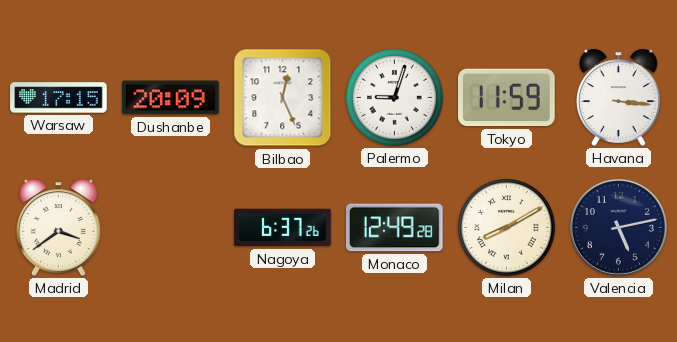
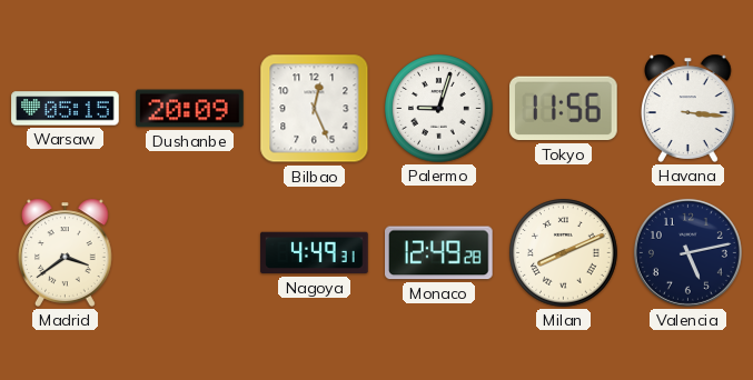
Warsaw: 17:15 -> 05:15 (66, 109)
Tokyo: 11:59 -> 11:56 (564, 109)
Nagoya: 6:37 -> 4:49 (315, 253)
Milan: 8:10 -> 8:11 (564, 253)
